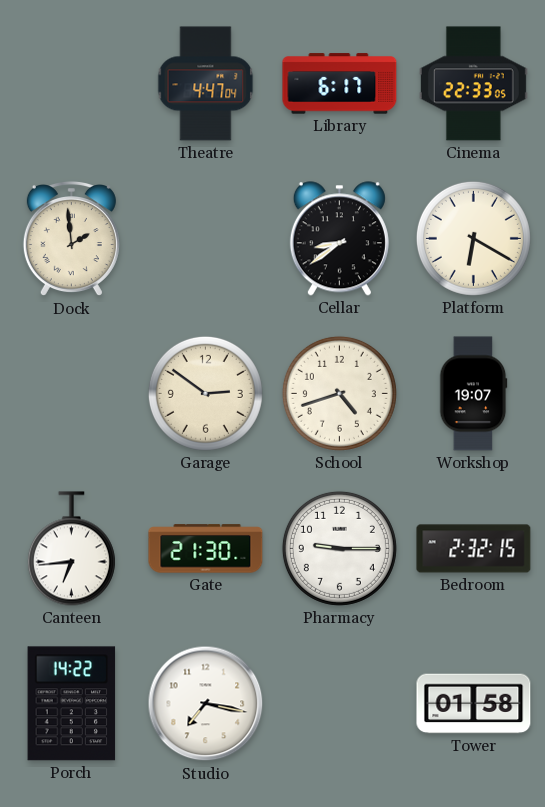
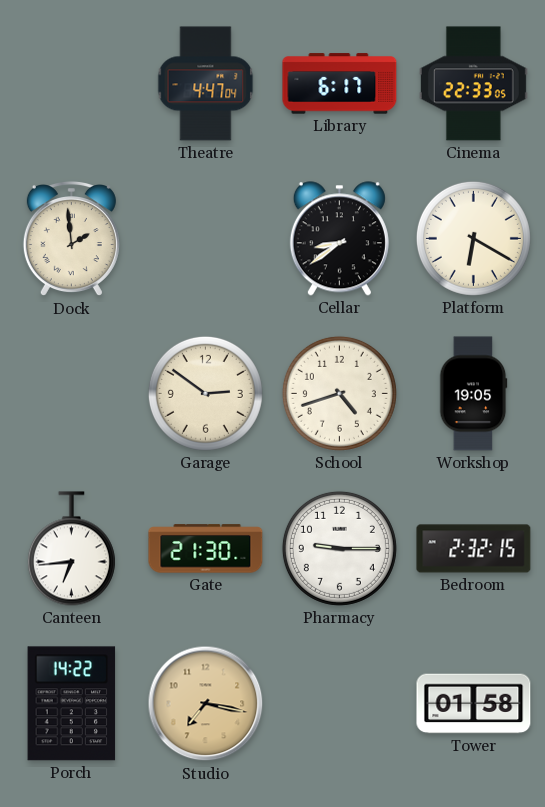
Workshop: 19:07 -> 19:05 (473, 394)
Studio dial: white -> champagne (206, 704)
